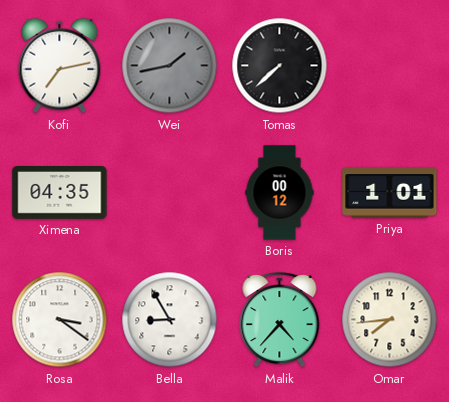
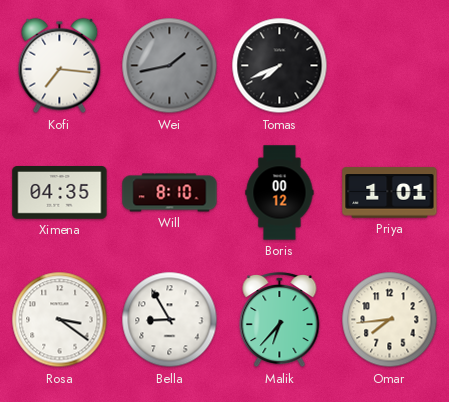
Kofi: 7:13 -> 7:16 (60, 66)
Tomas: 7:38 -> 7:41 (280, 66)
Will: none -> 8:10 (170, 193)
Malik: 4:37 -> 6:37 (280, 320)
